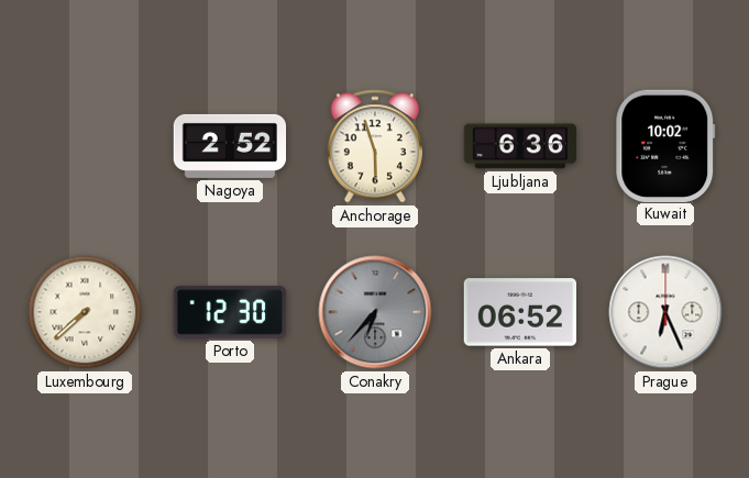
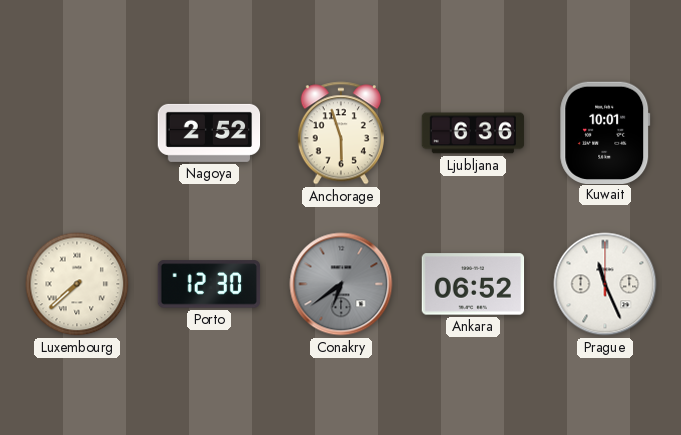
Kuwait: 10:02 -> 10:01 (605, 132)
Conakry: 6:37 -> 6:39 (341, 284)
Prague: 6:26 -> 11:26 (605, 284)
